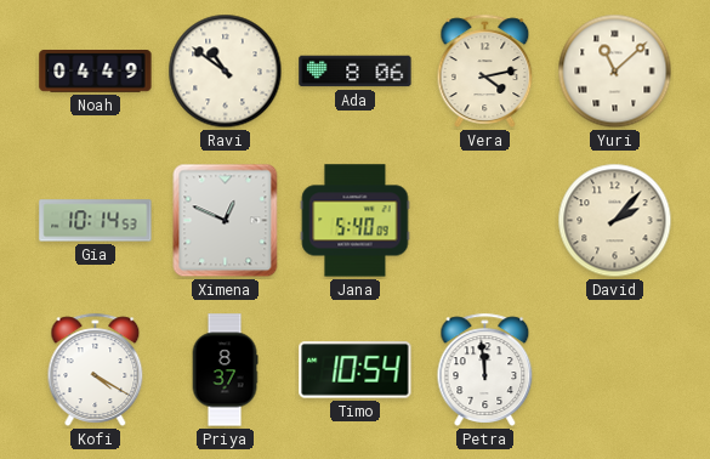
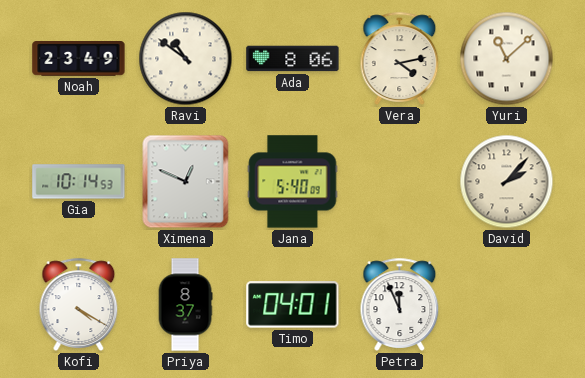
Noah: 04:49 -> 23:49 (79, 59)
Timo: 10:54 -> 04:01 (293, 305)
Petra: 11:59 -> 11:56 (400, 304)
